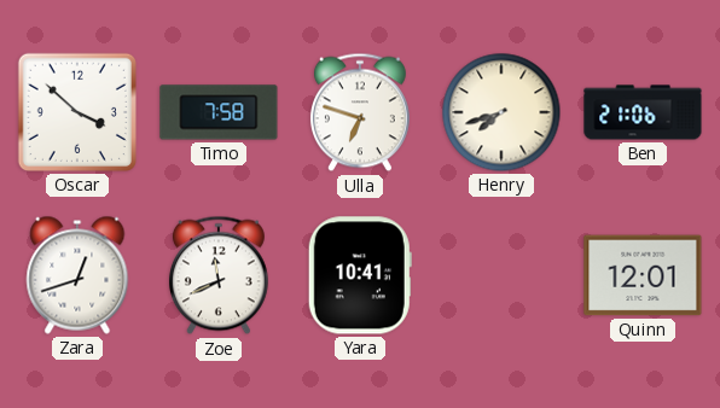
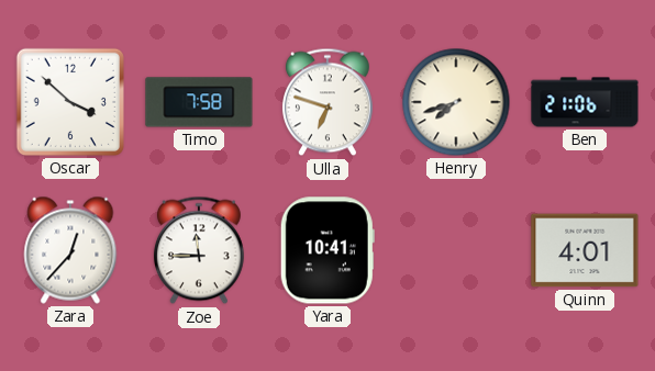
Zara: 12:42 -> 12:37 (70, 250)
Zoe: 11:41 -> 11:45 (199, 250)
Quinn: 12:01 -> 4:01 (585, 250)
